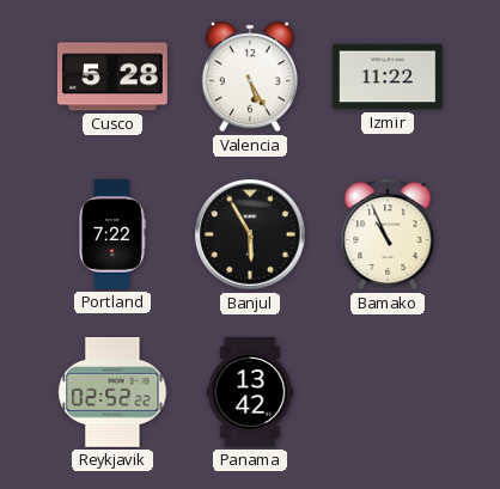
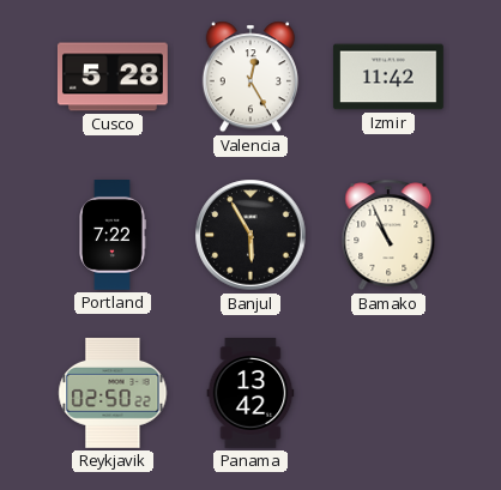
Valencia: 5:25 -> 12:25 (251, 77)
Izmir: 11:22 -> 11:42 (388, 77)
Reykjavik: 02:52 -> 02:50 (113, 393)
